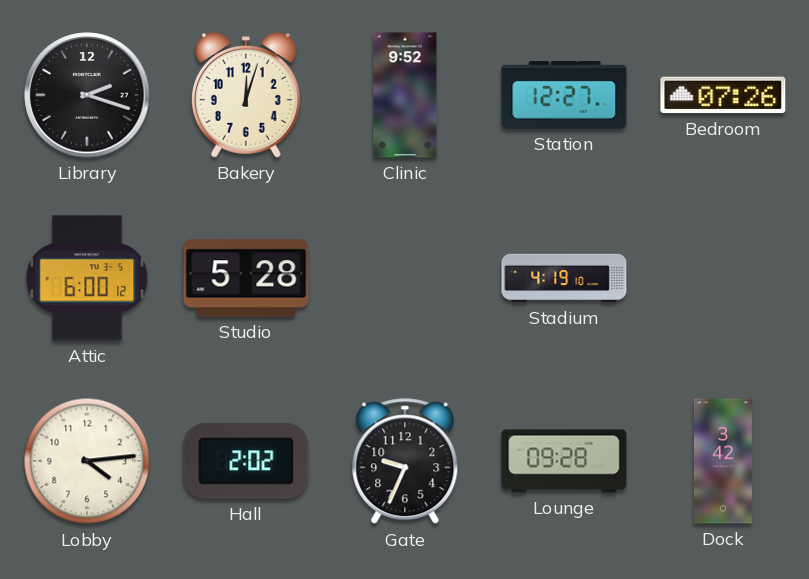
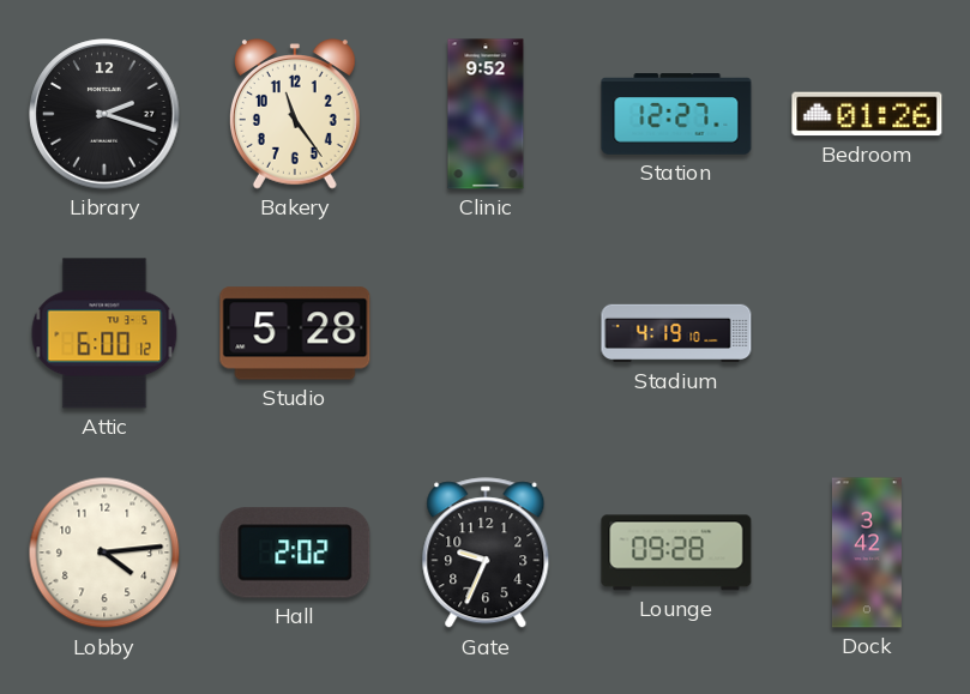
Bakery: 12:03 -> 11:24 (295, 114)
Bedroom: 07:26 -> 01:26 (867, 114)
